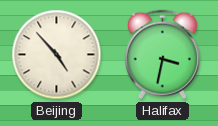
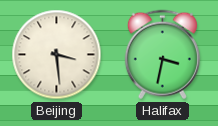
Beijing: 4:53 -> 3:29 (57, 55)
